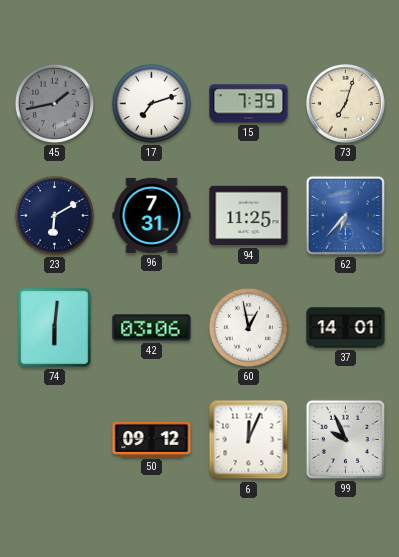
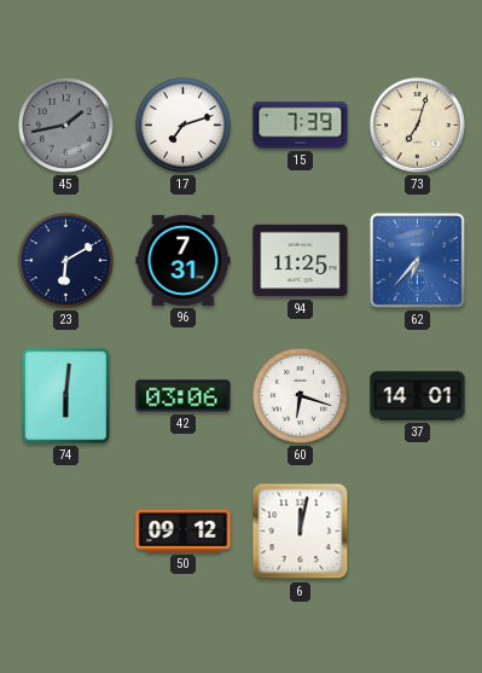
60: 12:58 -> 6:18 (300, 395)
6: 12:04 -> 12:02 (301, 532)
99: 9:56 -> none (345, 439)
